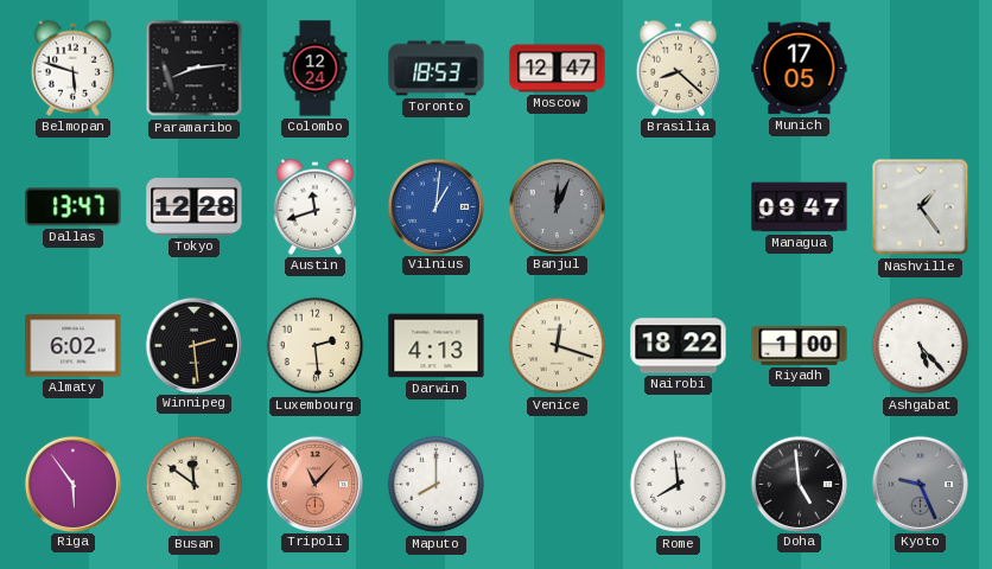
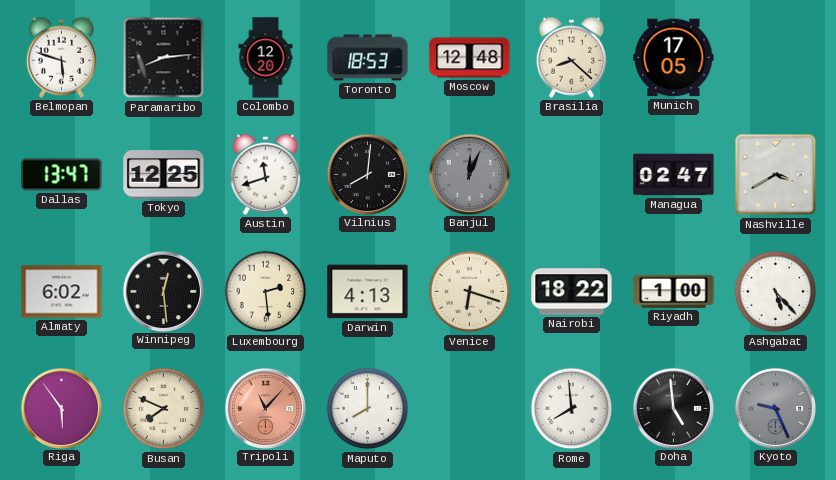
Colombo: 12:24 -> 12:20 (266, 58)
Moscow: 12:47 -> 12:48 (470, 58)
Tokyo: 12:28 -> 12:25 (164, 175)
Vilnius: 1:01 -> 8:01 (367, 174)
Vilnius dial: blue -> black (367, 174)
Managua: 09:47 -> 02:47 (674, 175)
Nashville: 1:24 -> 3:40 (776, 175)
Winnipeg: 2:29 -> 12:29 (163, 291)
Venice: 12:18 -> 6:18 (470, 292)
Busan: 11:51 -> 7:49 (164, 409)
